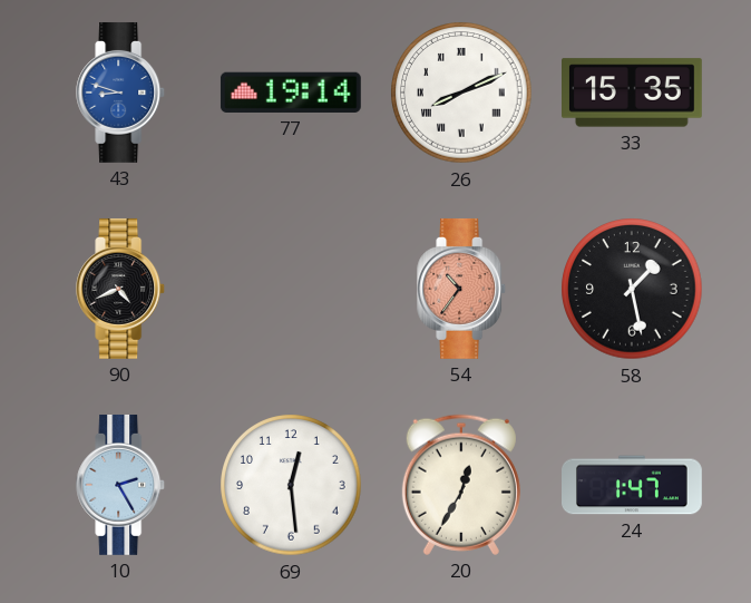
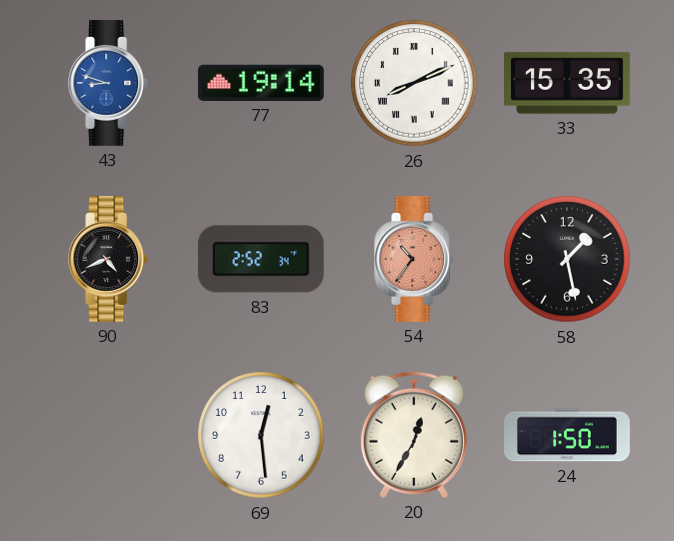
83: none -> 2:52 (261, 259)
10: 2:25 -> none (121, 485)
24: 1:47 -> 1:50 (568, 435)
